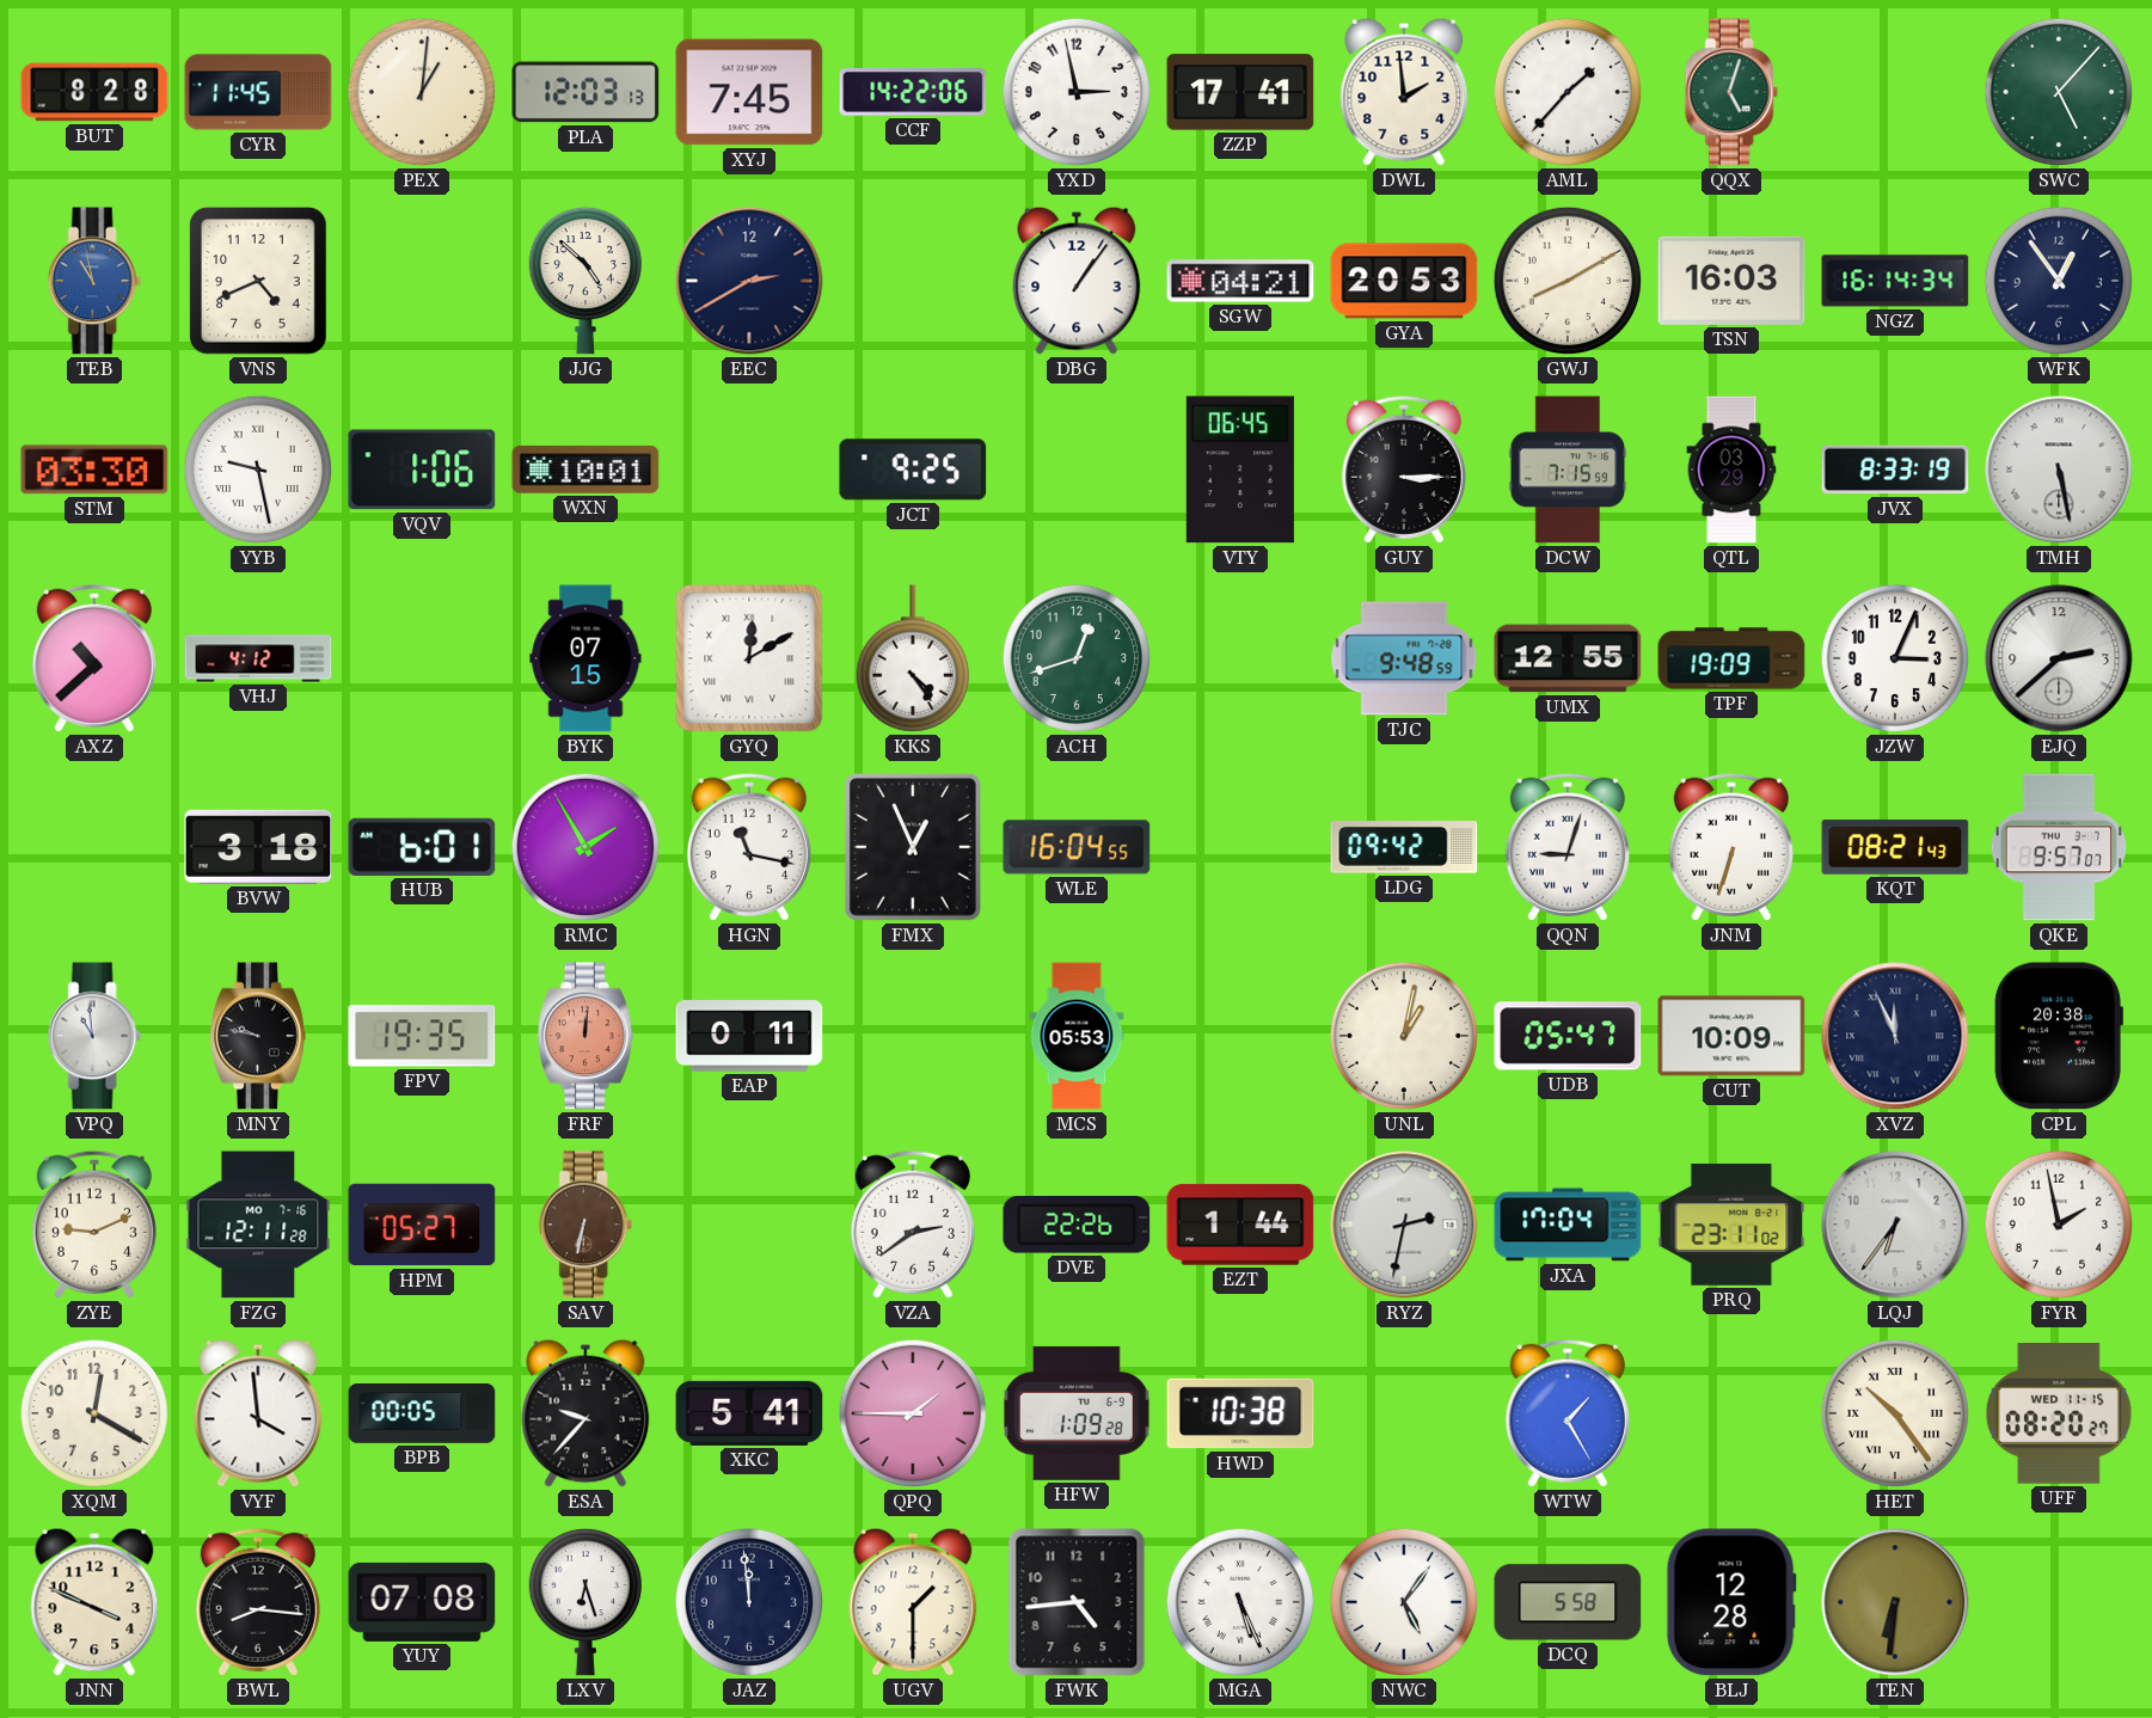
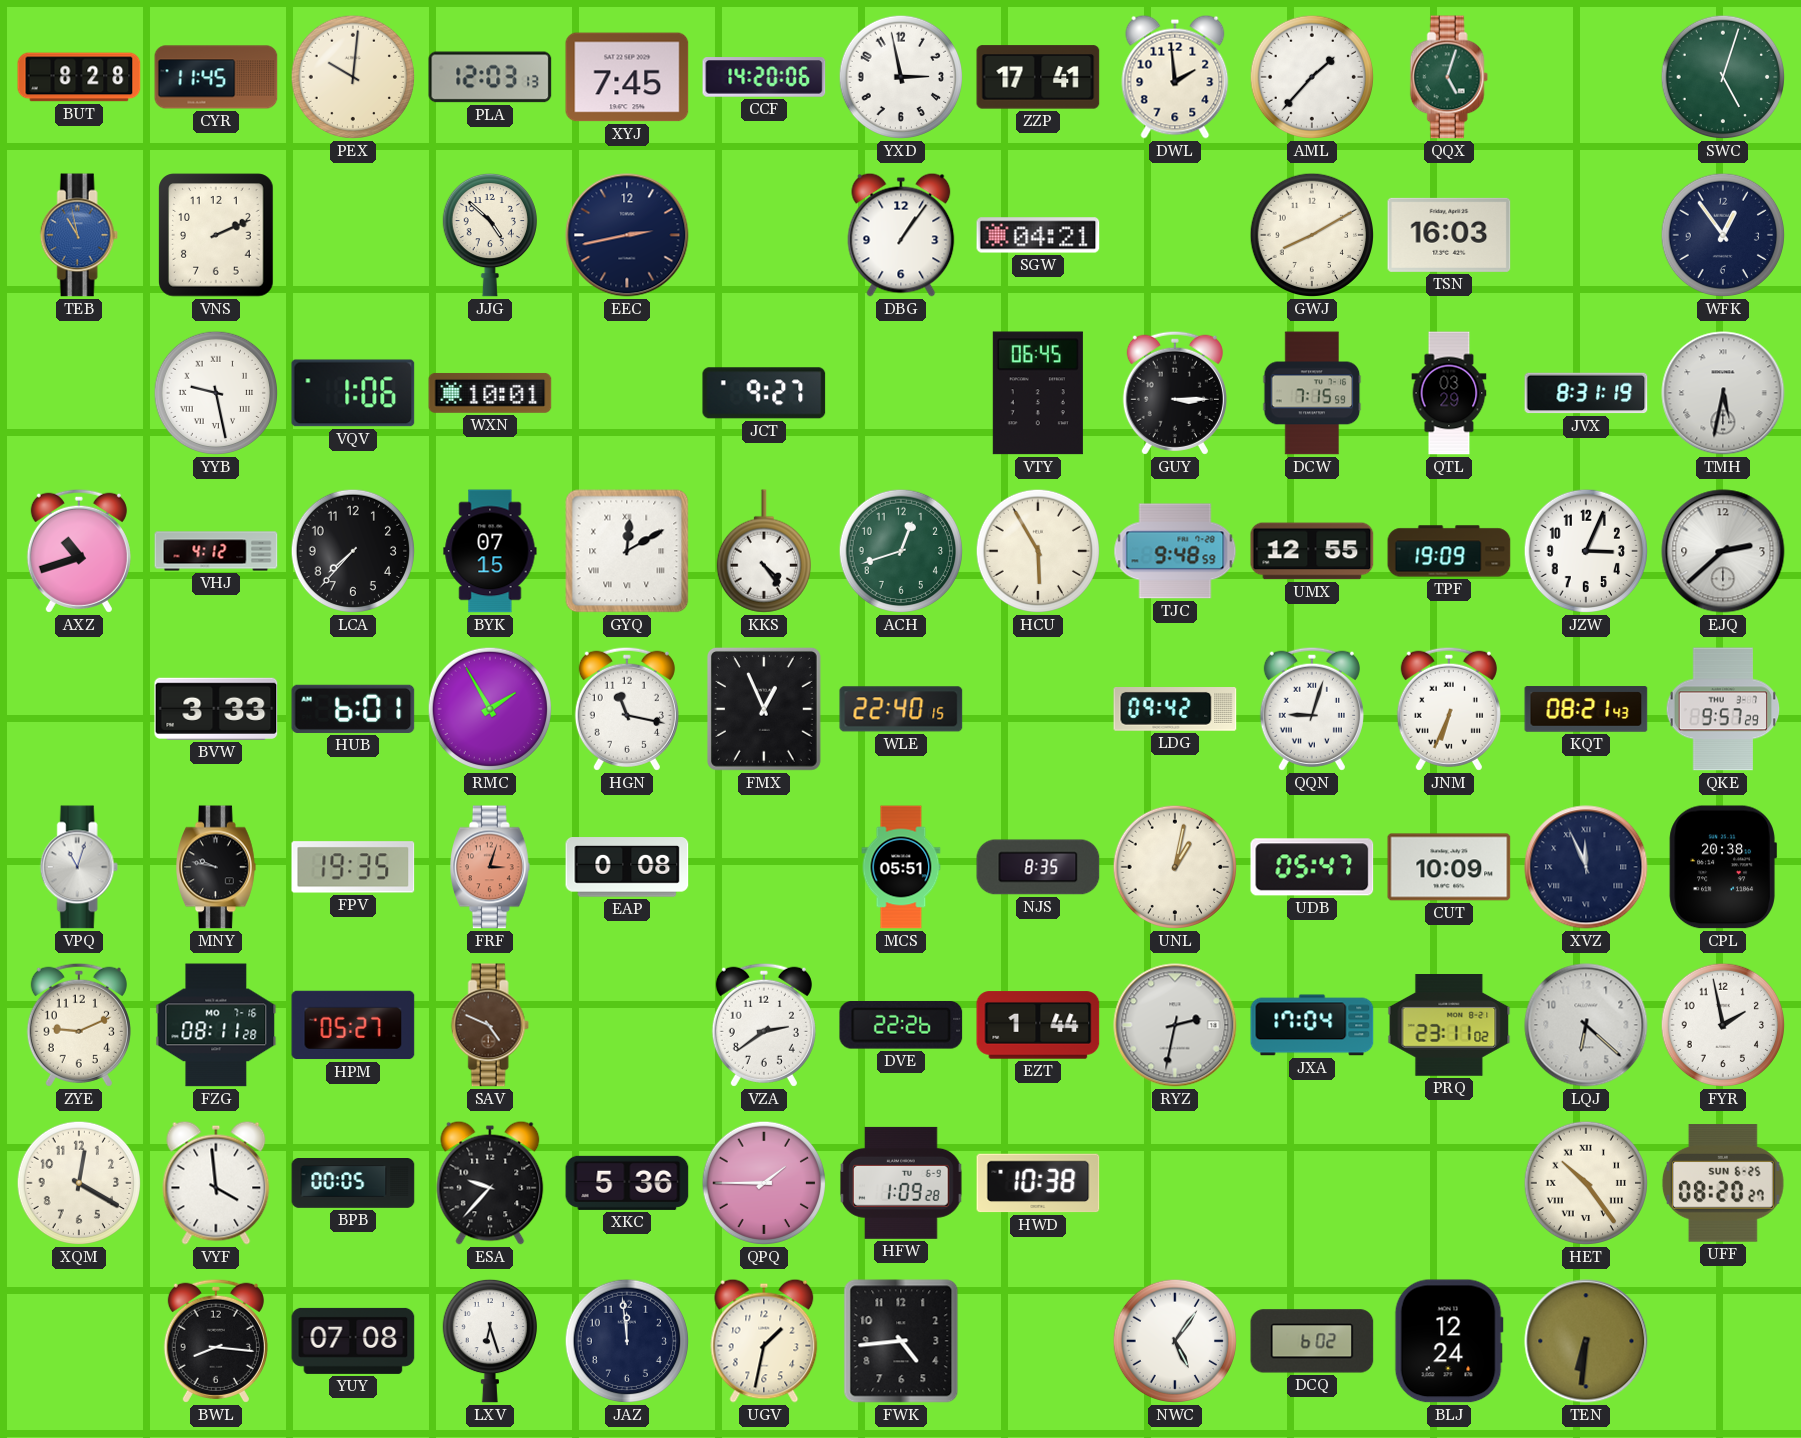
PEX: 1:01 -> 10:01 (353, 77)
CCF: 14:22 -> 14:20 (764, 77)
SWC: 5:07 -> 5:03 (1723, 77)
VNS: 4:41 -> 2:11 (216, 235)
EEC: 2:40 -> 2:43 (627, 235)
GYA: 20:53 -> none (1404, 281)
NGZ: 16:14 -> none (1895, 281)
STM: 03:30 -> none (94, 470)
JCT: 9:25 -> 9:27 (764, 393)
JVX: 8:33 -> 8:31 (1586, 393)
TMH: 5:28 -> 5:32 (1723, 393)
AXZ: 10:38 -> 10:42 (79, 551)
LCA: none -> 7:37 (353, 551)
HCU: none -> 5:55 (1038, 551)
BVW: 3:18 -> 3:33 (216, 709)
WLE: 16:04 -> 22:40 (901, 709)
JNM: 6:33 -> 6:34 (1449, 709)
QKE: 9:57:07 -> 9:57:29 (1723, 709)
VPQ: 10:59 -> 11:03 (79, 867)
FRF: 12:01 -> 3:03 (491, 867)
EAP: 0:11 -> 0:08 (627, 867)
MCS: 05:53 -> 05:51 (901, 867)
NJS: none -> 8:35 (1038, 867)
FZG: 12:11 -> 08:11 (216, 1025)
SAV: 6:32 -> 4:49 (490, 1025)
LQJ: 6:36 -> 6:22 (1586, 1025)
XKC: 5:41 -> 5:36 (627, 1183)
WTW: 1:25 -> none (1568, 1413)
UFF date: WED 11-15 -> SUN 6-25 (1723, 1183)
JNN: 3:49 -> none (94, 1602)
UGV: 1:30 -> 1:32 (764, 1341)
MGA: 5:26 -> none (1240, 1602)
DCQ: 5:58 -> 6:02 (1312, 1341)
BLJ: 12:28 -> 12:24 (1449, 1341)
